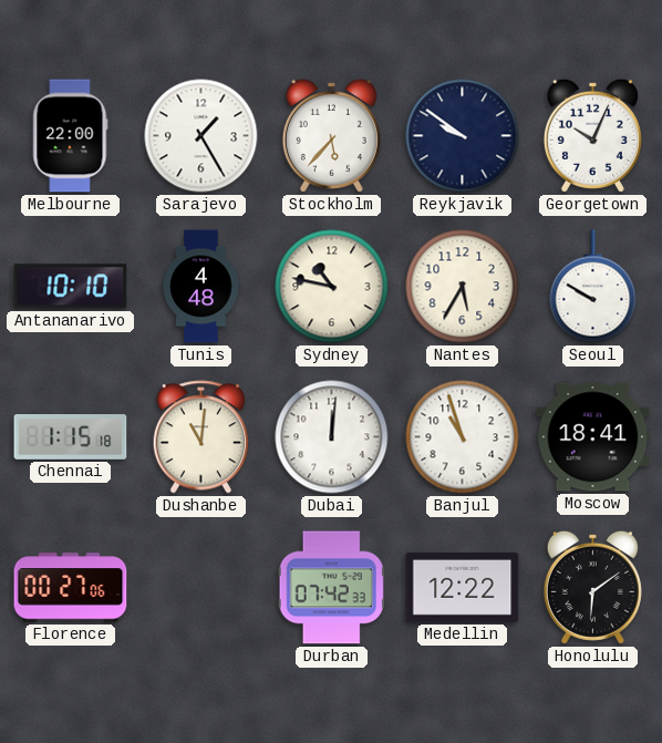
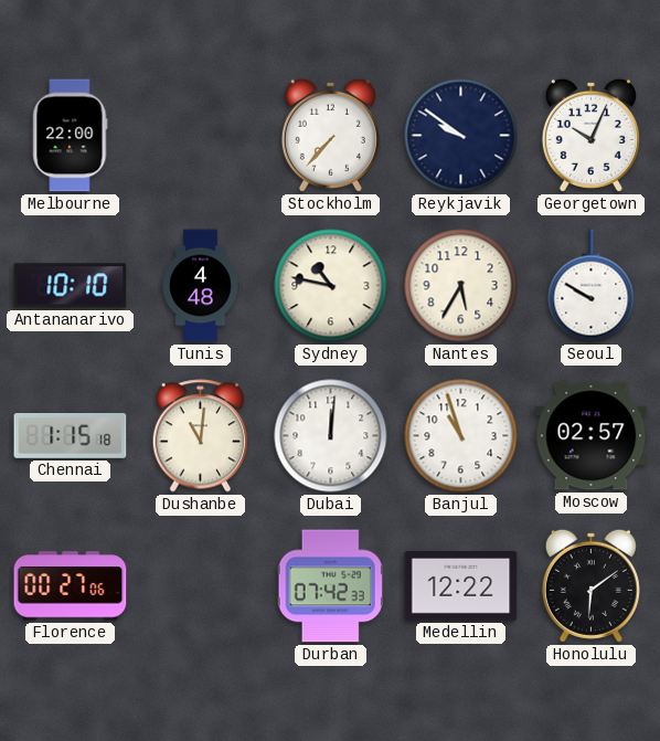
Sarajevo: 1:25 -> none (201, 136)
Stockholm: 5:37 -> 7:37 (330, 135)
Moscow: 18:41 -> 02:57 (592, 436)
